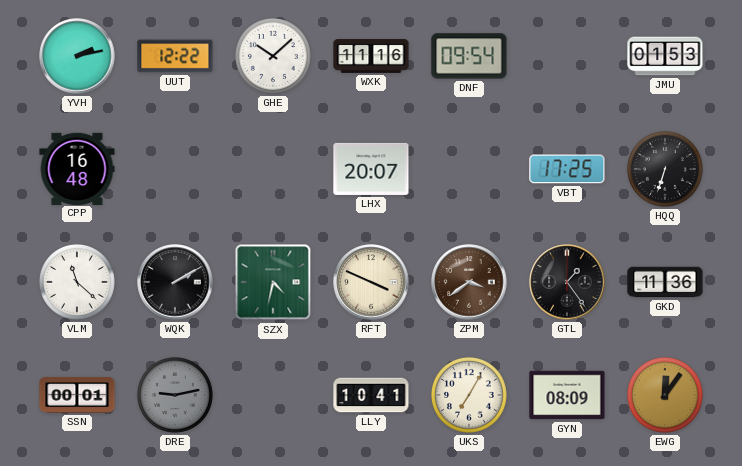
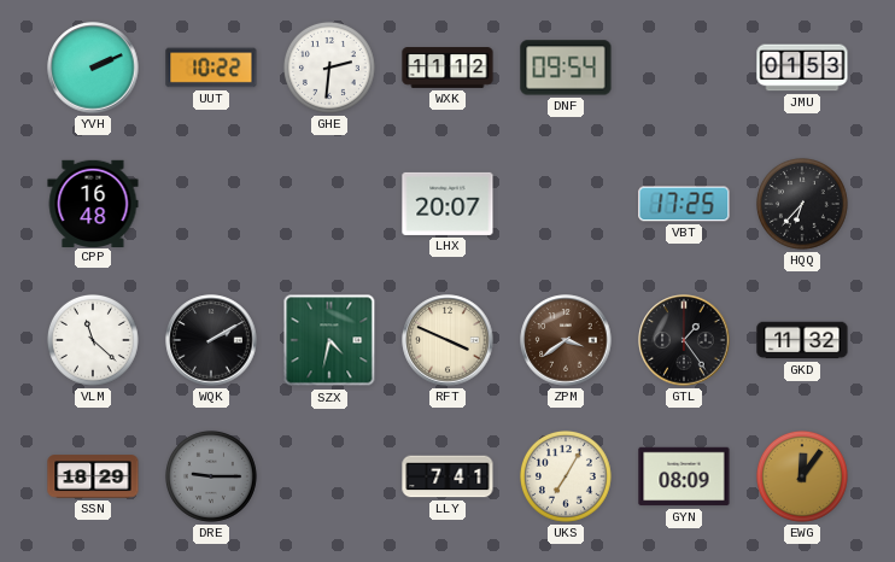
YVH: 2:13 -> 2:11 (93, 68)
UUT: 12:22 -> 10:22 (211, 68)
GHE: 10:08 -> 2:31 (329, 68)
WXK: 11:16 -> 11:12 (448, 68)
HQQ: 6:33 -> 6:37 (802, 204)
GKD: 11:36 -> 11:32 (802, 340)
SSN: 00:01 -> 18:29 (93, 476)
DRE: 9:13 -> 9:15 (211, 476)
LLY: 10:41 -> 7:41 (448, 476)
